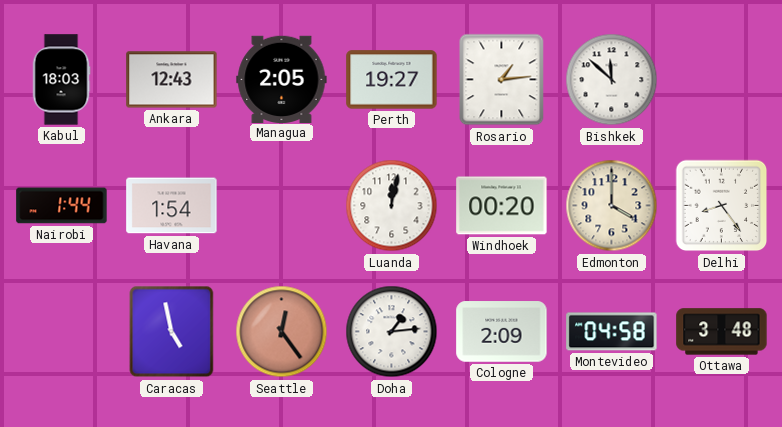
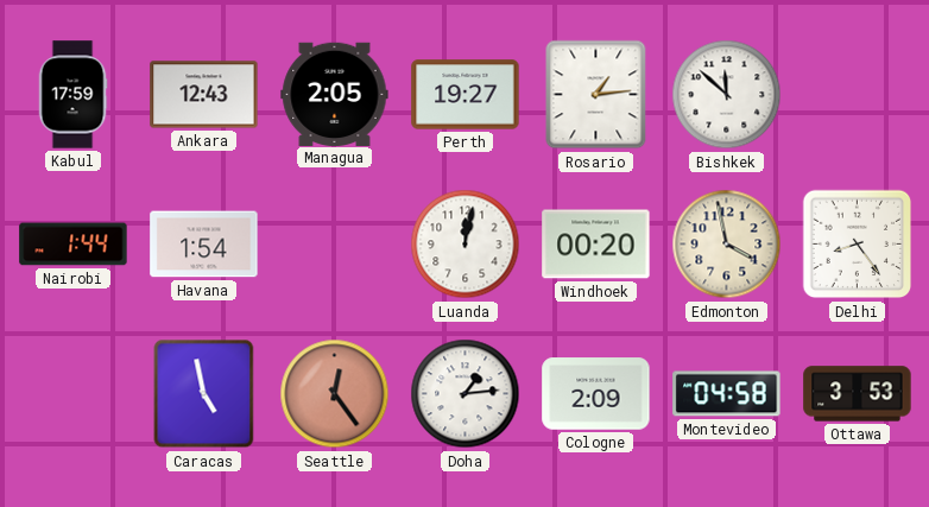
Kabul: 18:03 -> 17:59 (72, 95)
Edmonton: 4:00 -> 3:58 (727, 245)
Ottawa: 3:48 -> 3:53 (858, 394)
